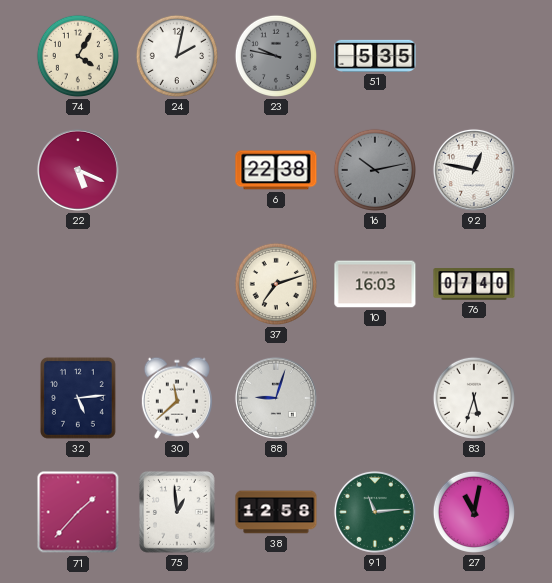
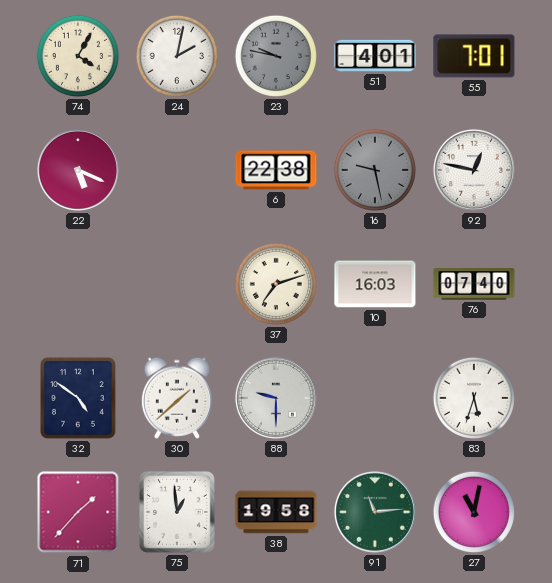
51: 5:35 -> 4:01 (375, 56)
55: none -> 7:01 (474, 56)
16: 10:13 -> 9:28 (374, 170)
32: 5:14 -> 4:51 (78, 398)
30: 11:38 -> 1:38 (177, 398)
88: 9:03 -> 9:30 (276, 398)
38: 12:58 -> 19:58 (276, 512)
